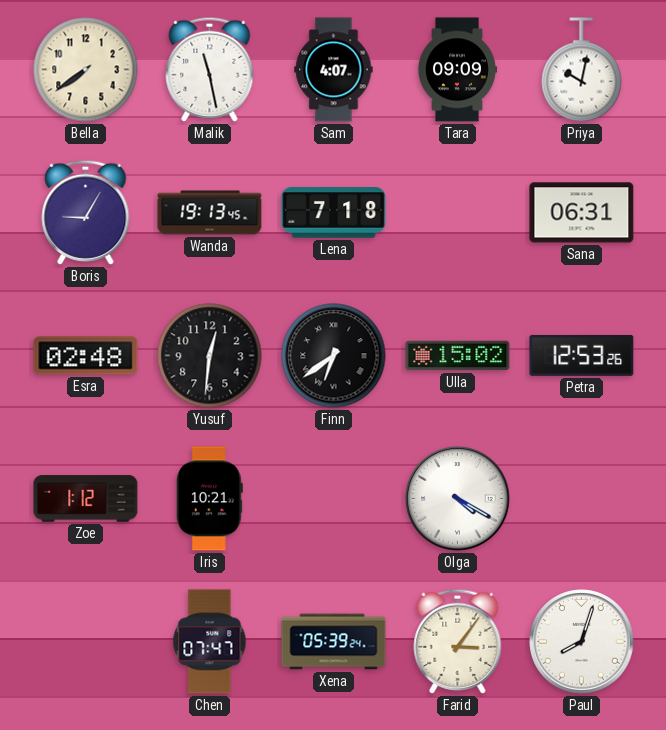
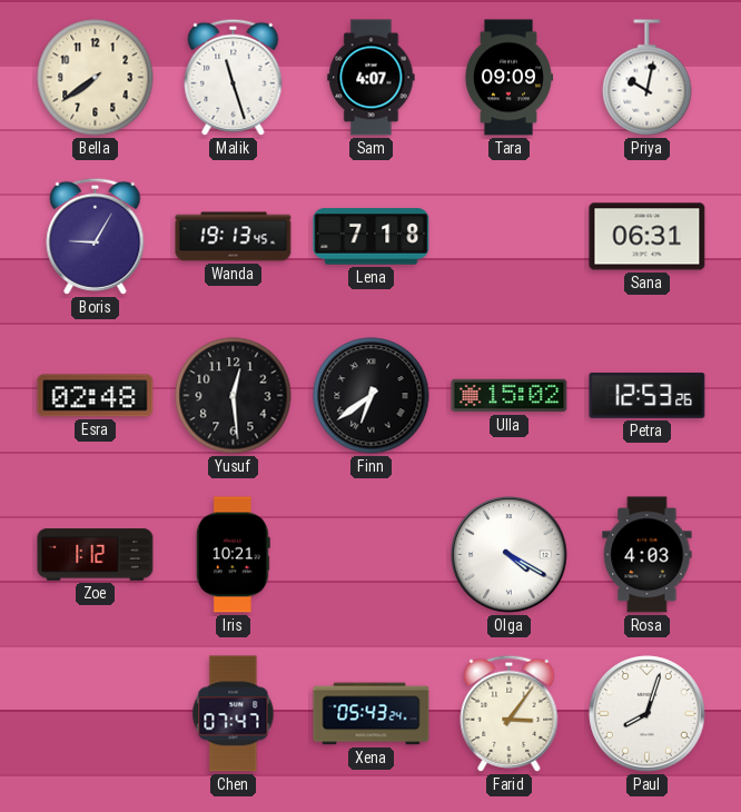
Malik: 11:28 -> 11:27 (234, 77)
Yusuf: 12:31 -> 12:29 (234, 396)
Rosa: none -> 4:03 (648, 555)
Xena: 05:39 -> 05:43 (372, 714)
